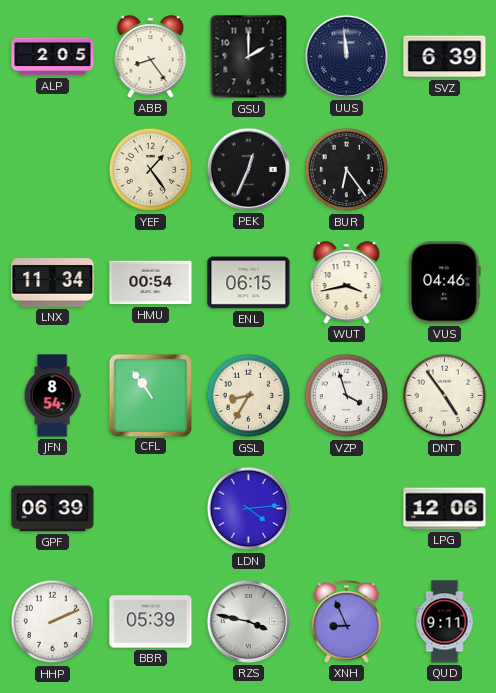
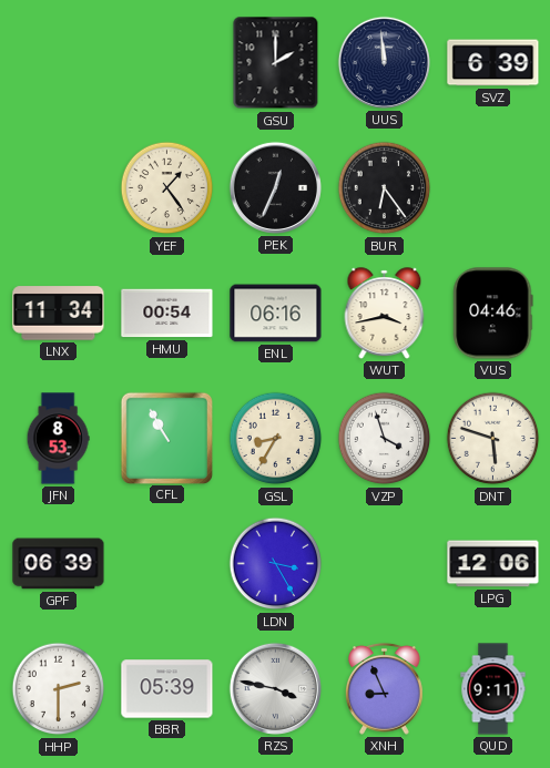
ALP: 2:05 -> none (53, 57)
ABB: 8:24 -> none (151, 57)
ENL: 06:15 -> 06:16 (276, 314)
JFN: 8:54 -> 8:53 (58, 439)
CFL: 10:54 -> 10:55 (166, 438)
DNT: 4:54 -> 5:48 (493, 439)
LDN: 4:14 -> 3:25 (276, 564)
HHP: 2:11 -> 2:30 (59, 689)
